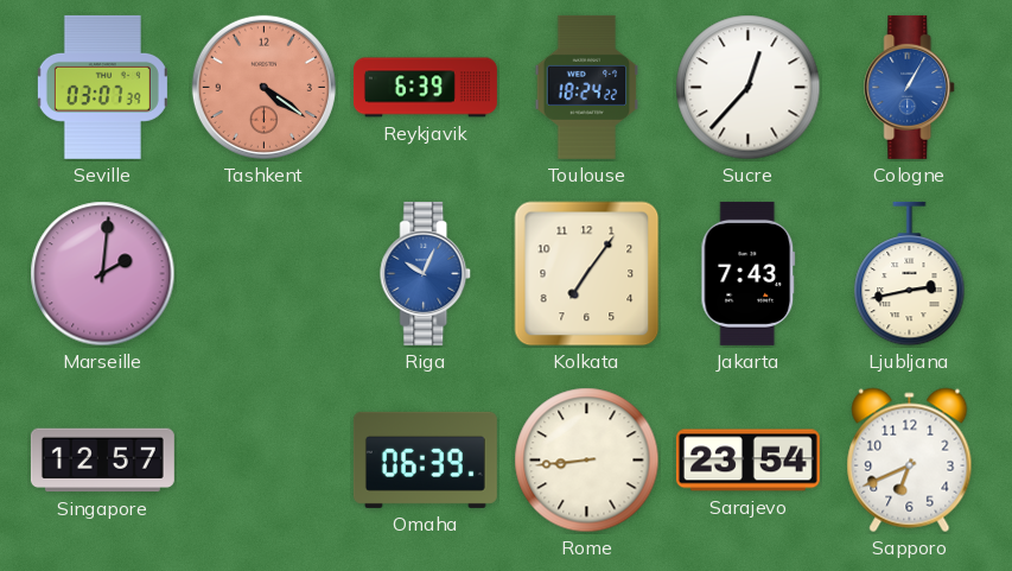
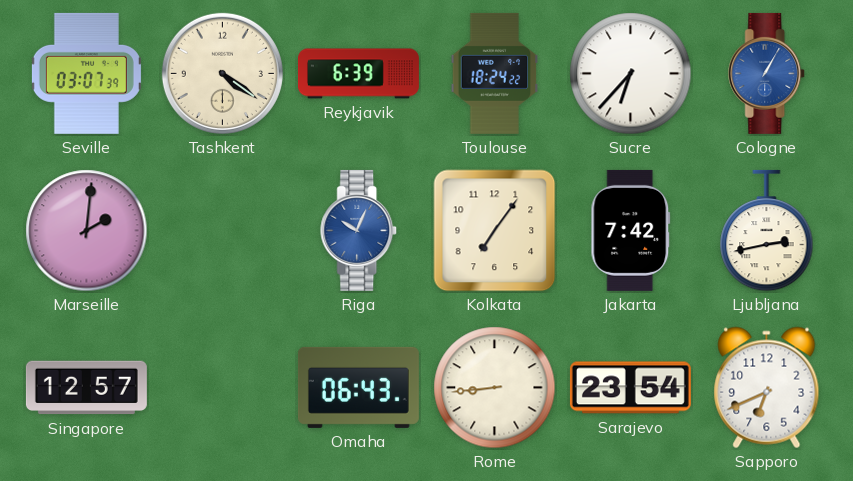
Tashkent dial: salmon -> cream (222, 73)
Sucre: 12:37 -> 6:37 (631, 74)
Jakarta: 7:43 -> 7:42 (631, 230)
Omaha: 06:39 -> 06:43 (358, 387)
